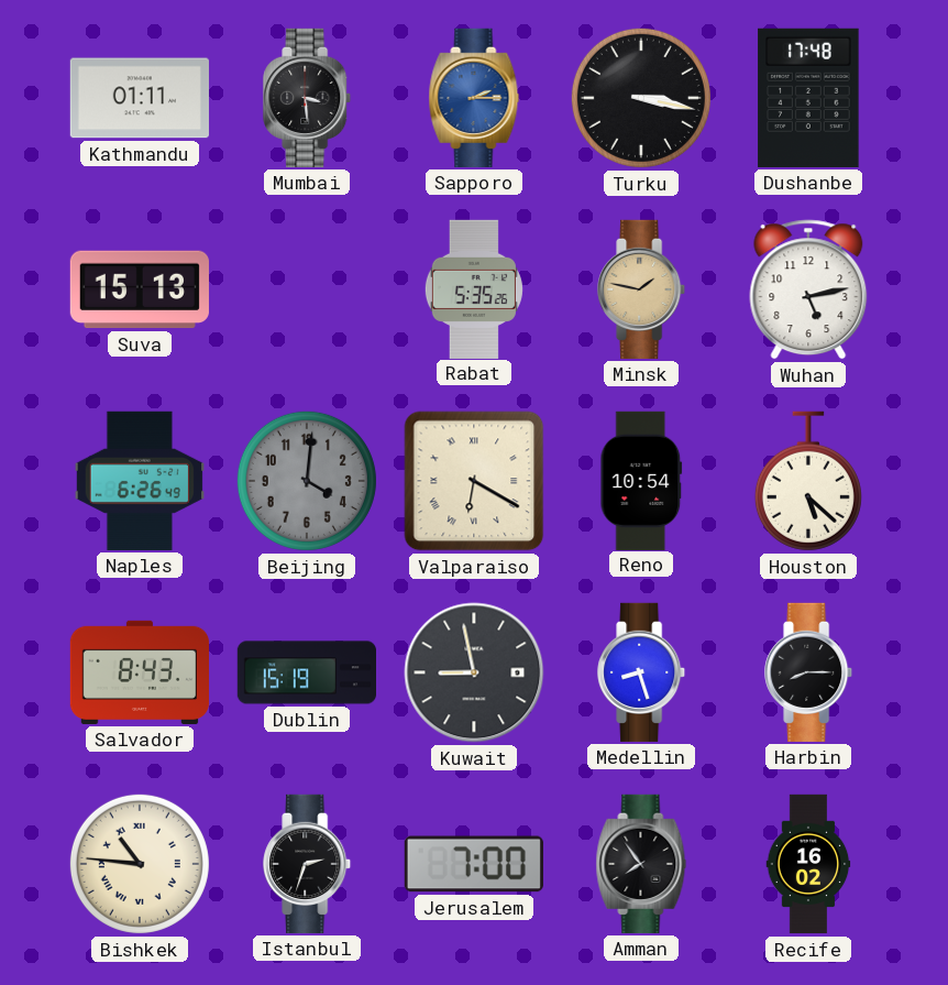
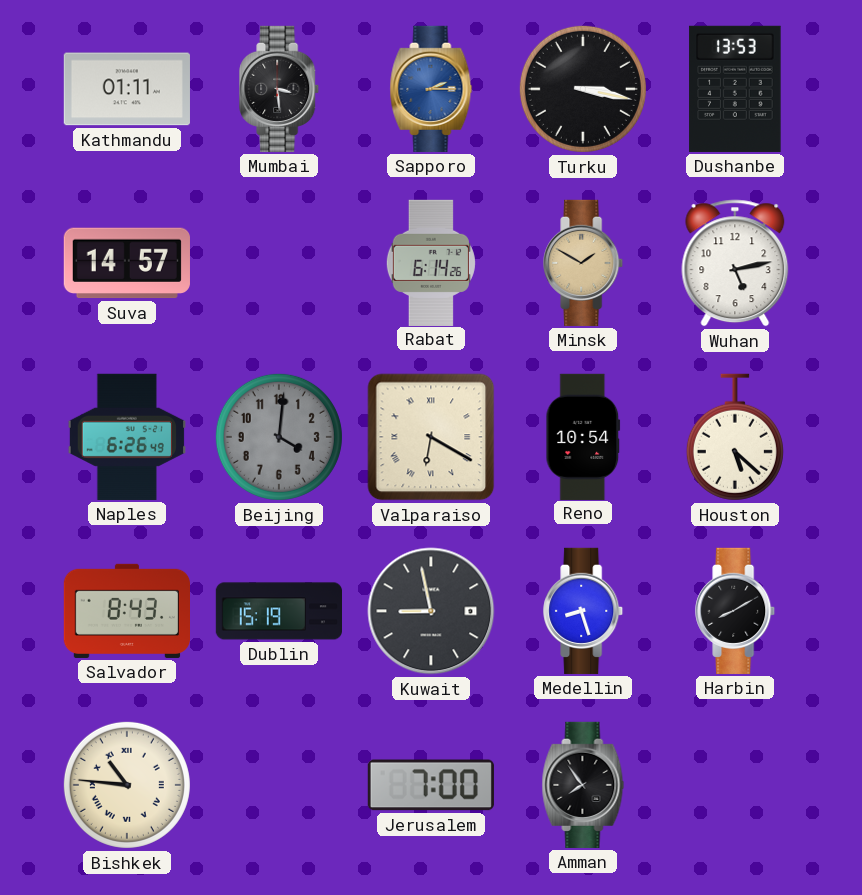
Dushanbe: 17:48 -> 13:53 (735, 89)
Suva: 15:13 -> 14:57 (127, 263)
Rabat: 5:35 -> 6:14 (431, 262)
Minsk: 1:47 -> 1:50 (584, 263)
Harbin: 8:15 -> 8:10 (736, 611)
Istanbul: 2:33 -> none (308, 864)
Recife: 16:02 -> none (808, 864)
